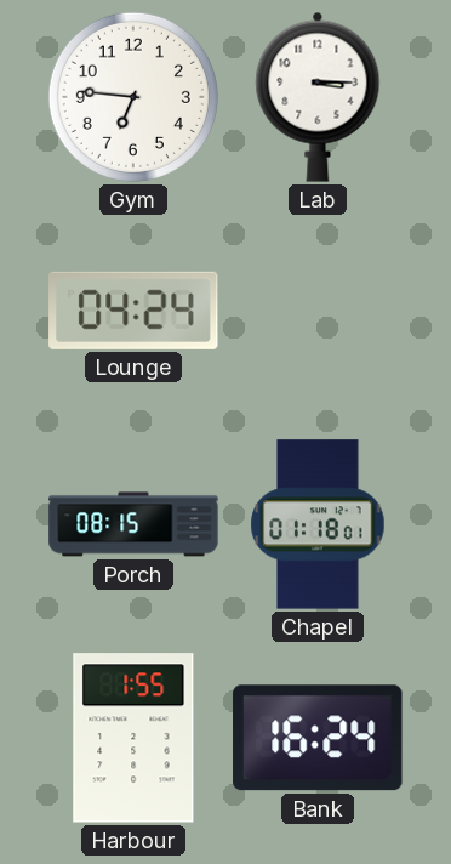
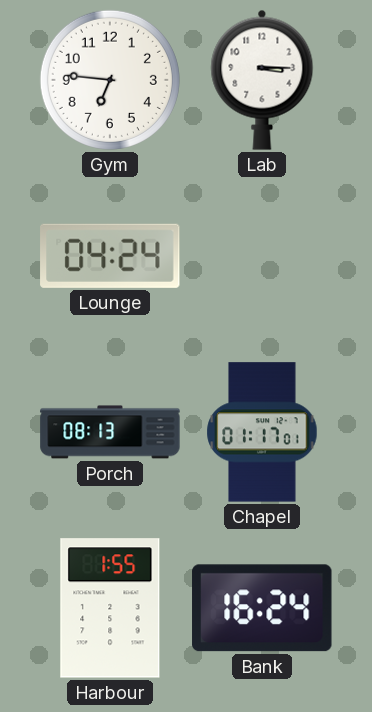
Porch: 08:15 -> 08:13 (110, 432)
Chapel: 01:18 -> 01:17 (262, 432)
